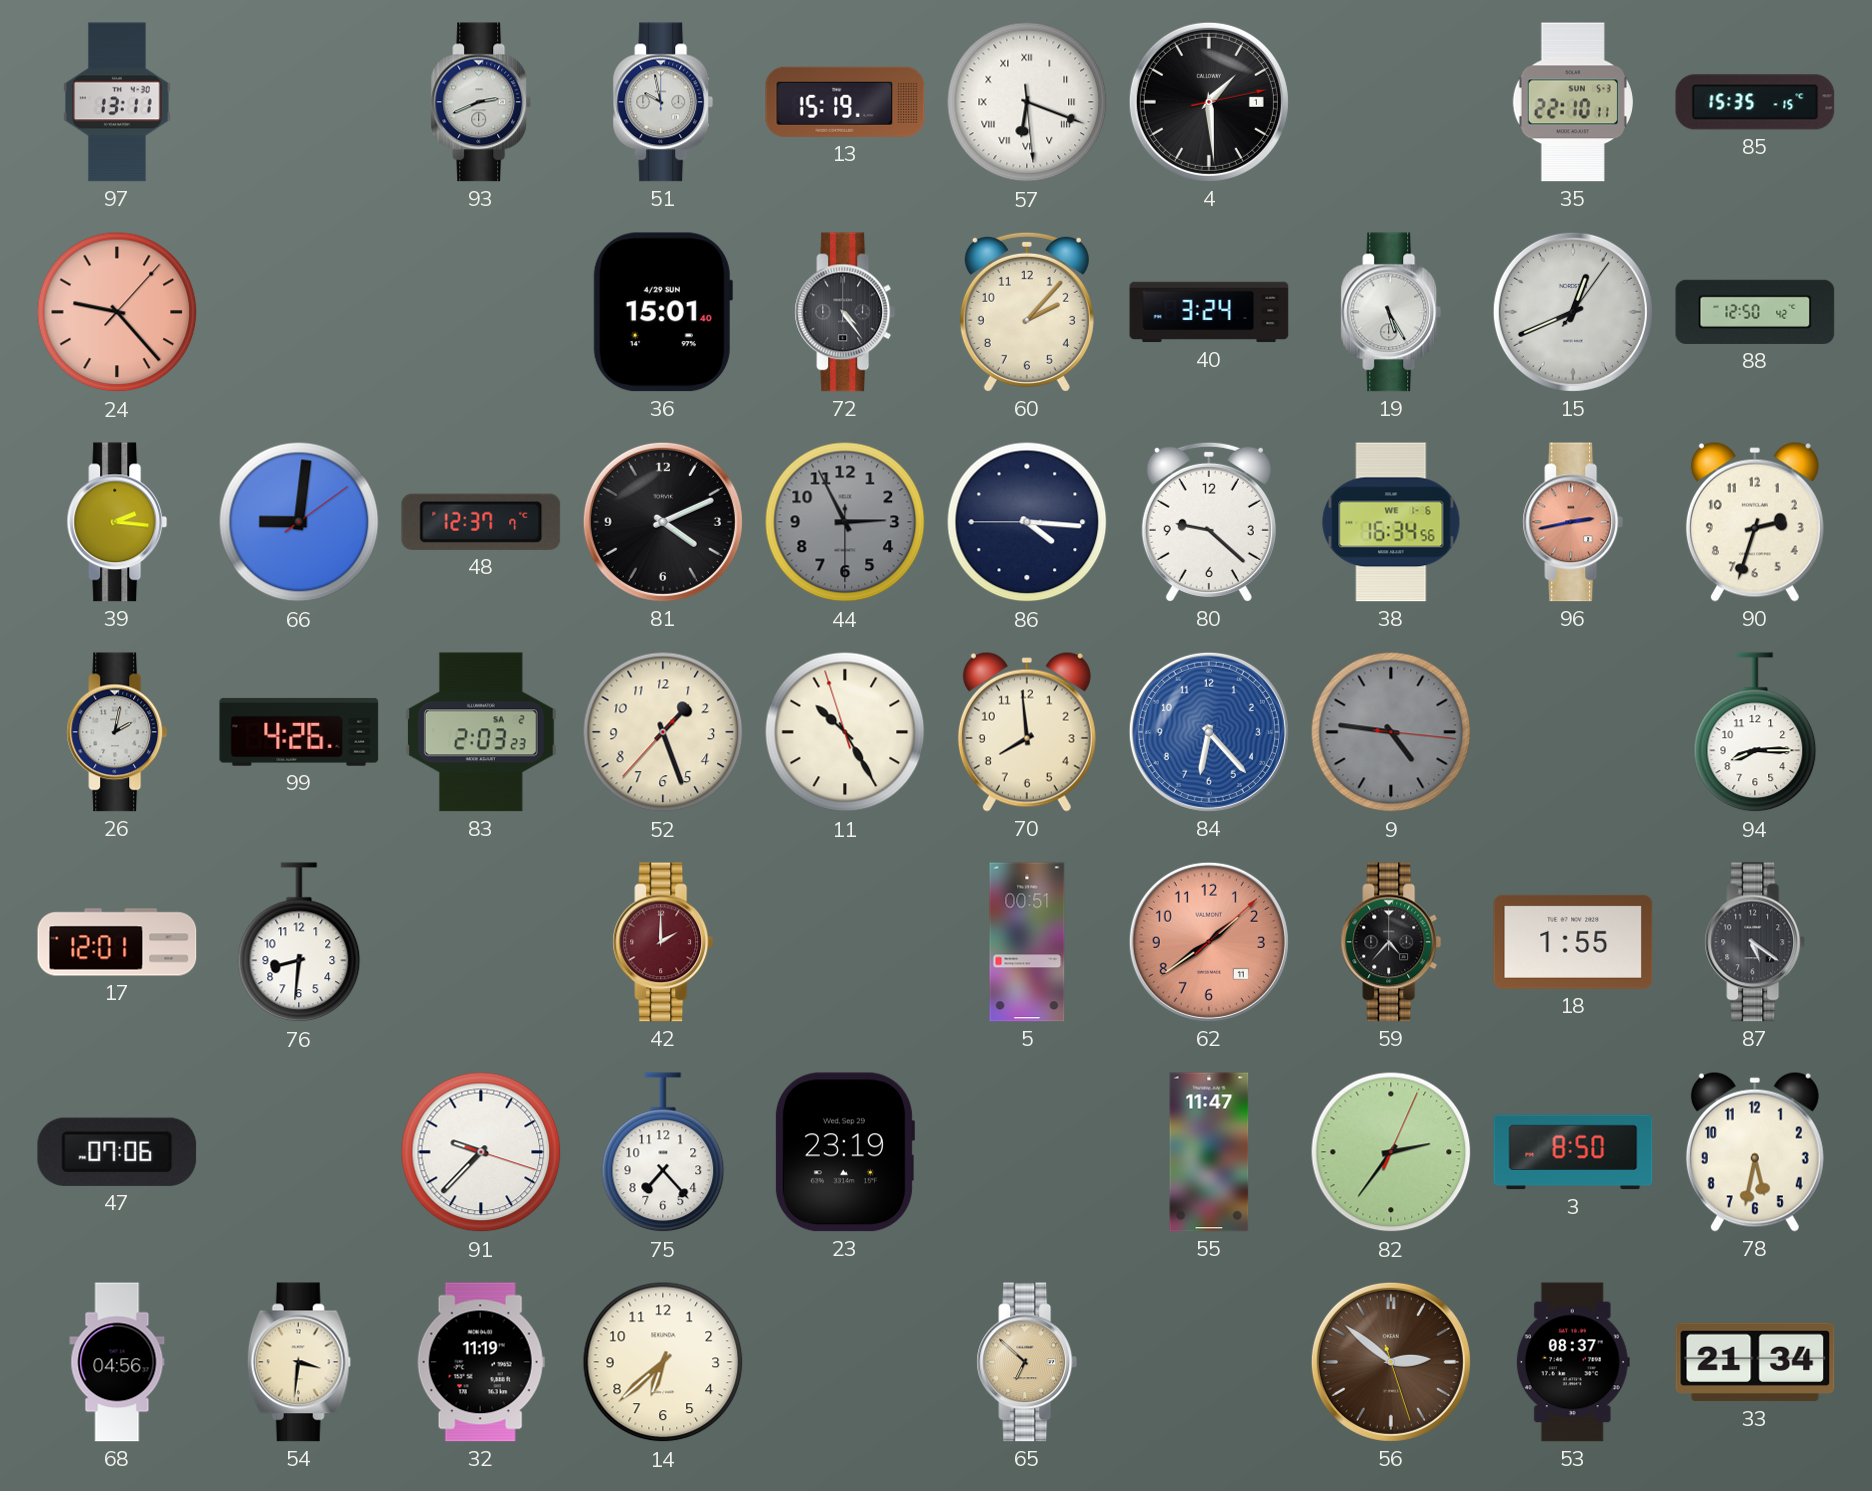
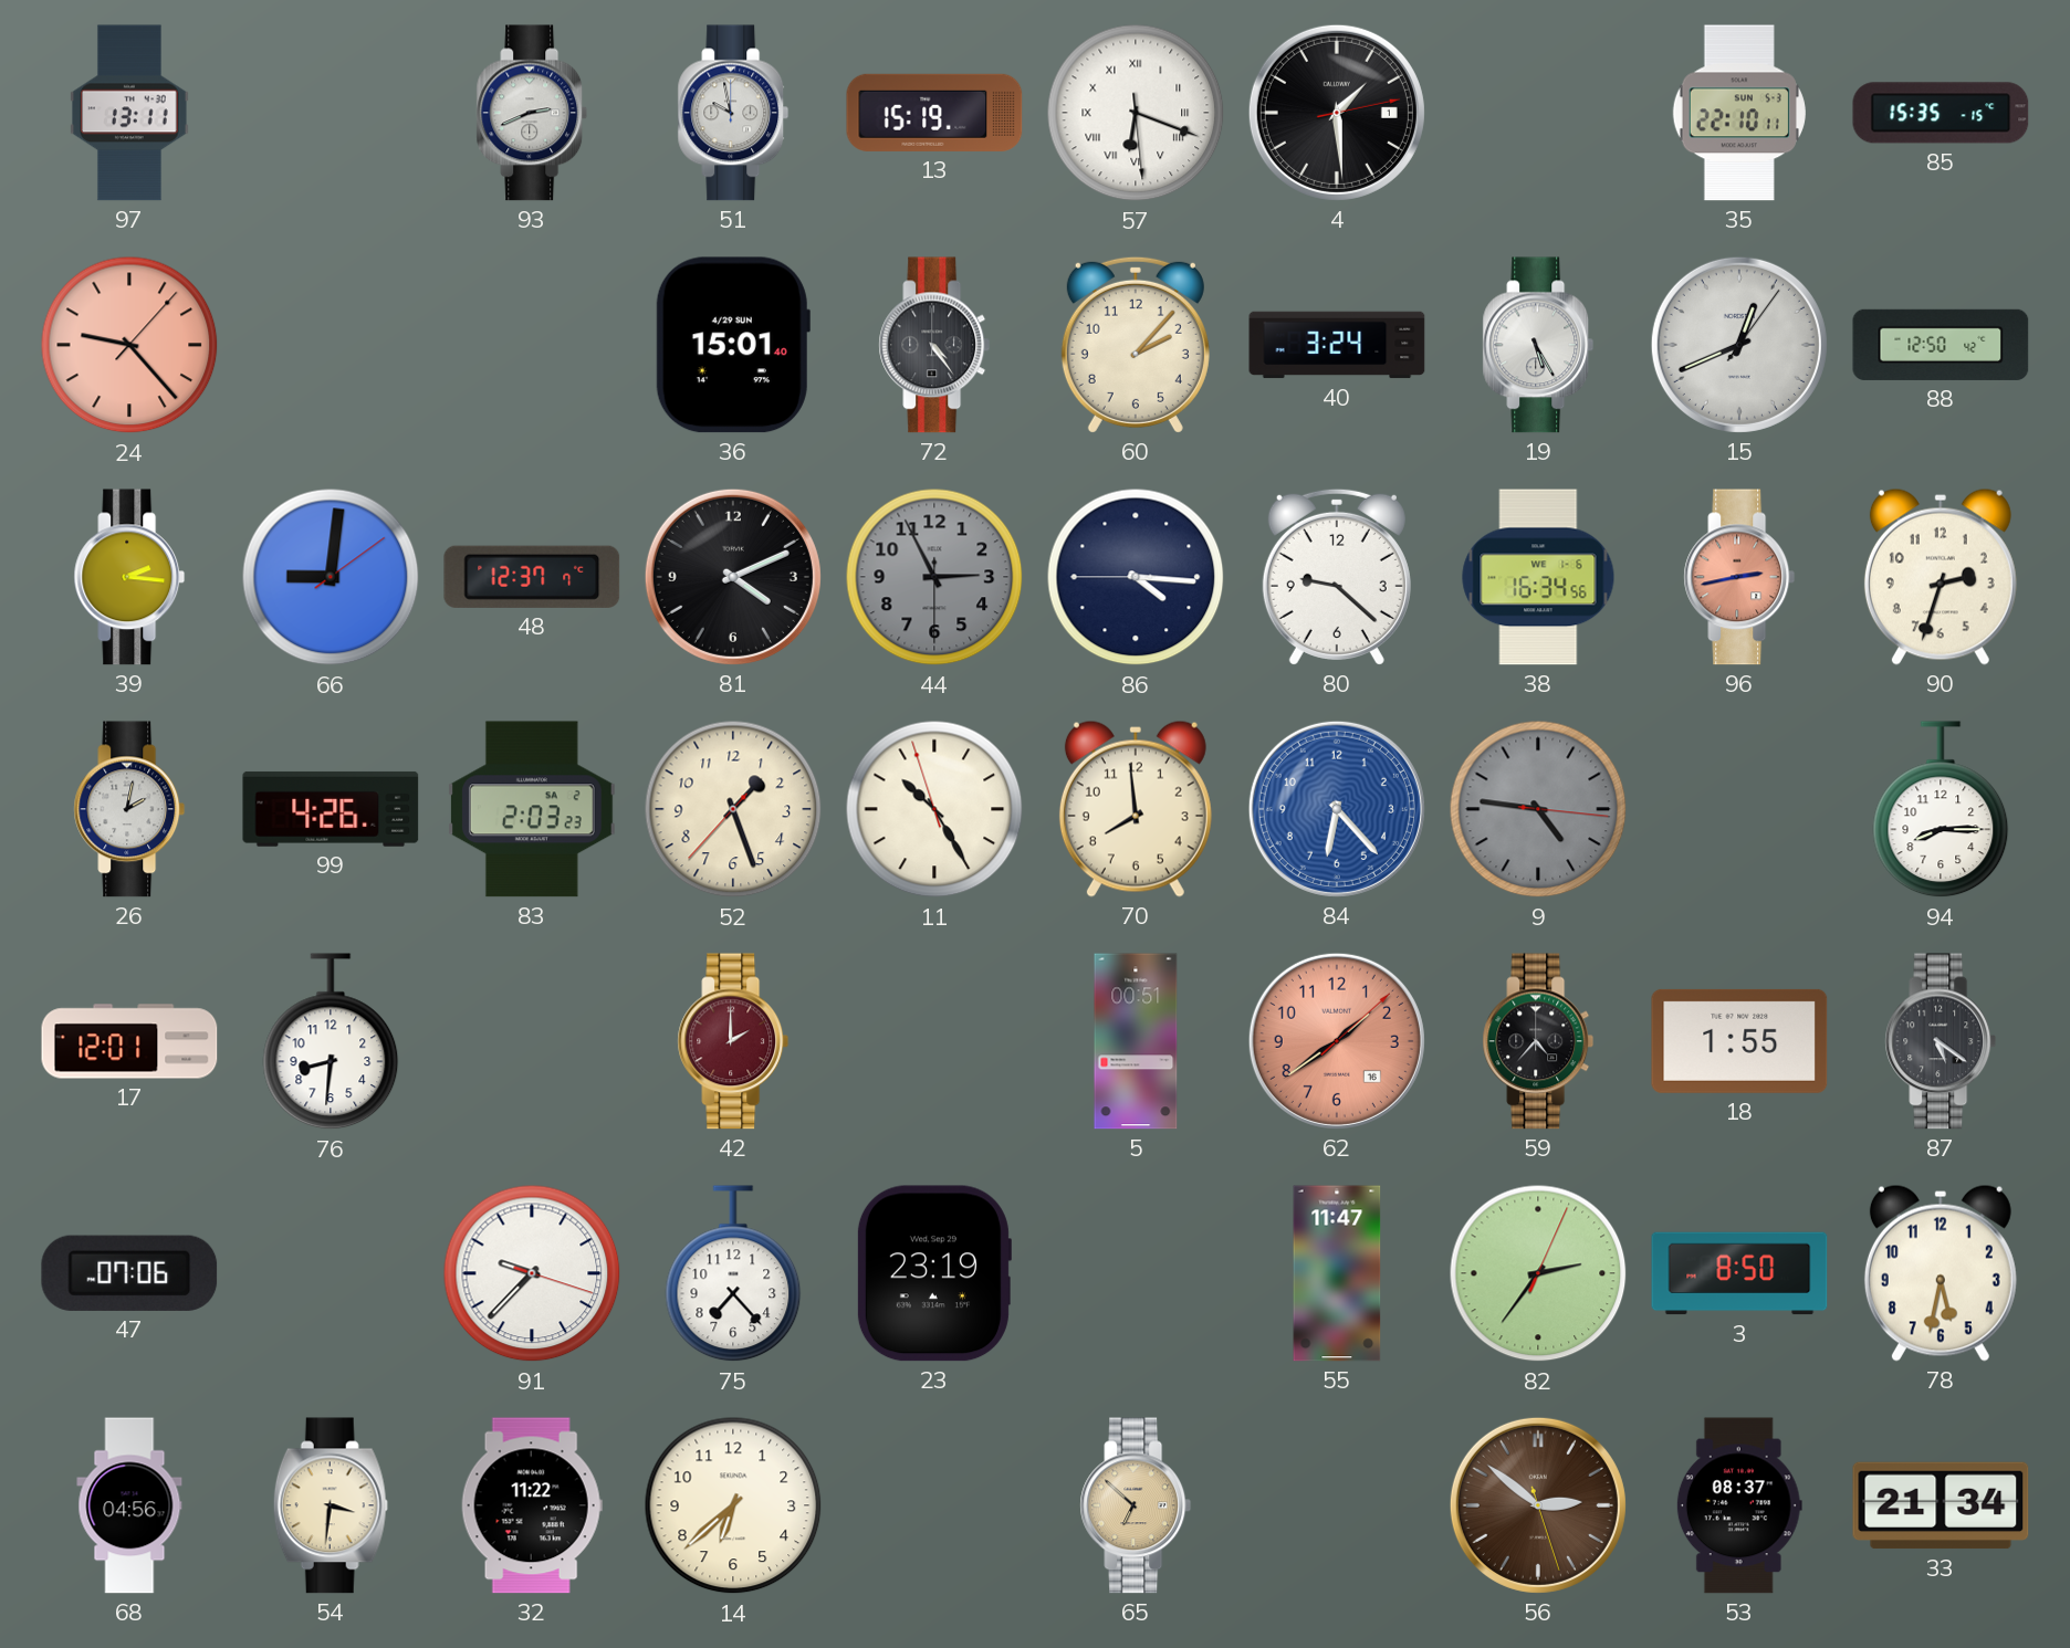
62 date: 11 -> 16 (1337, 1041)
32: 11:19 -> 11:22 (532, 1505)
